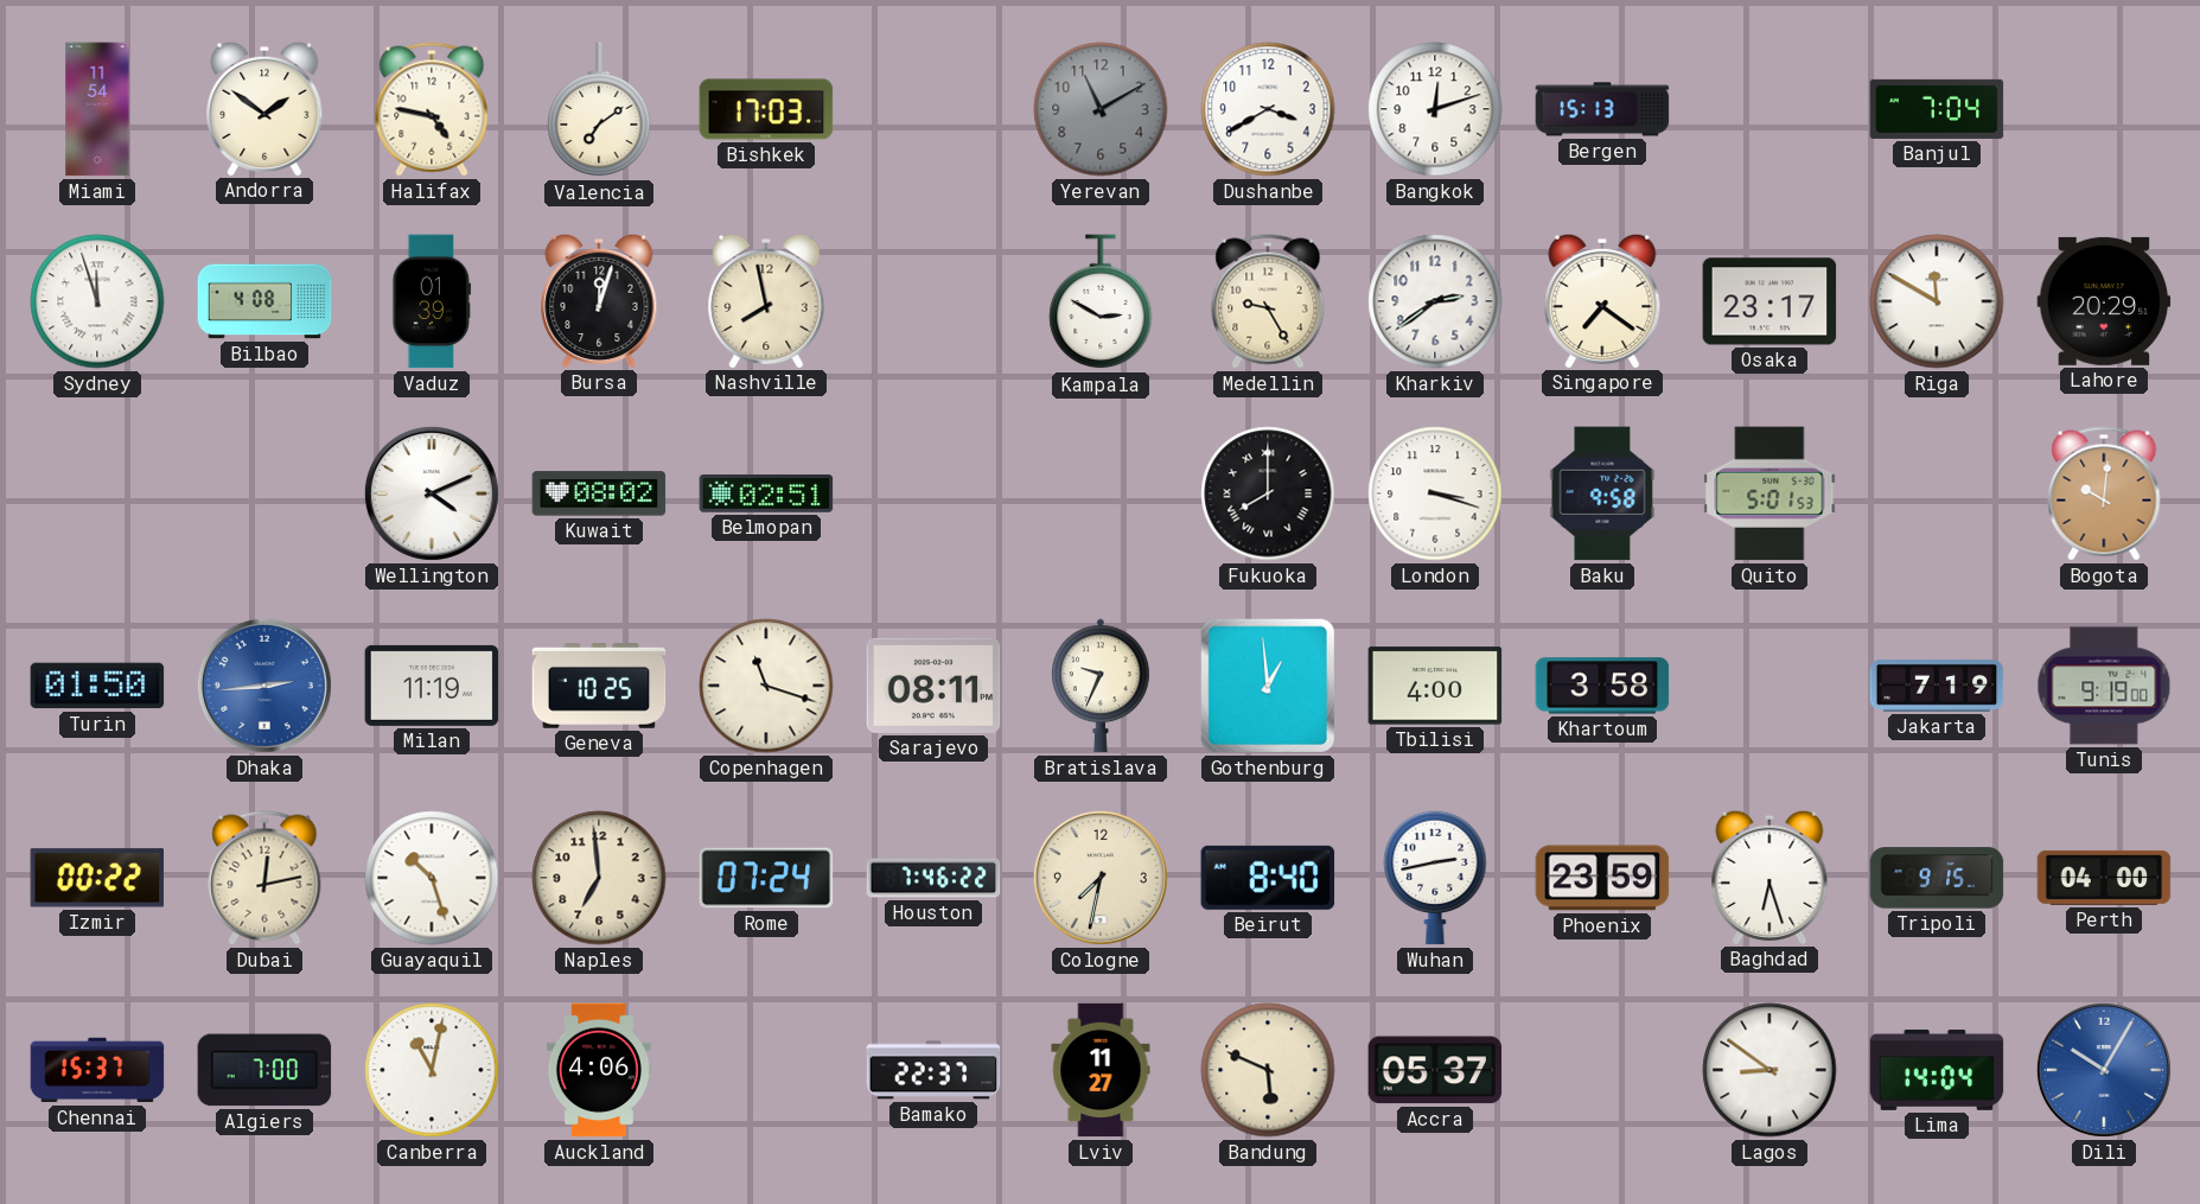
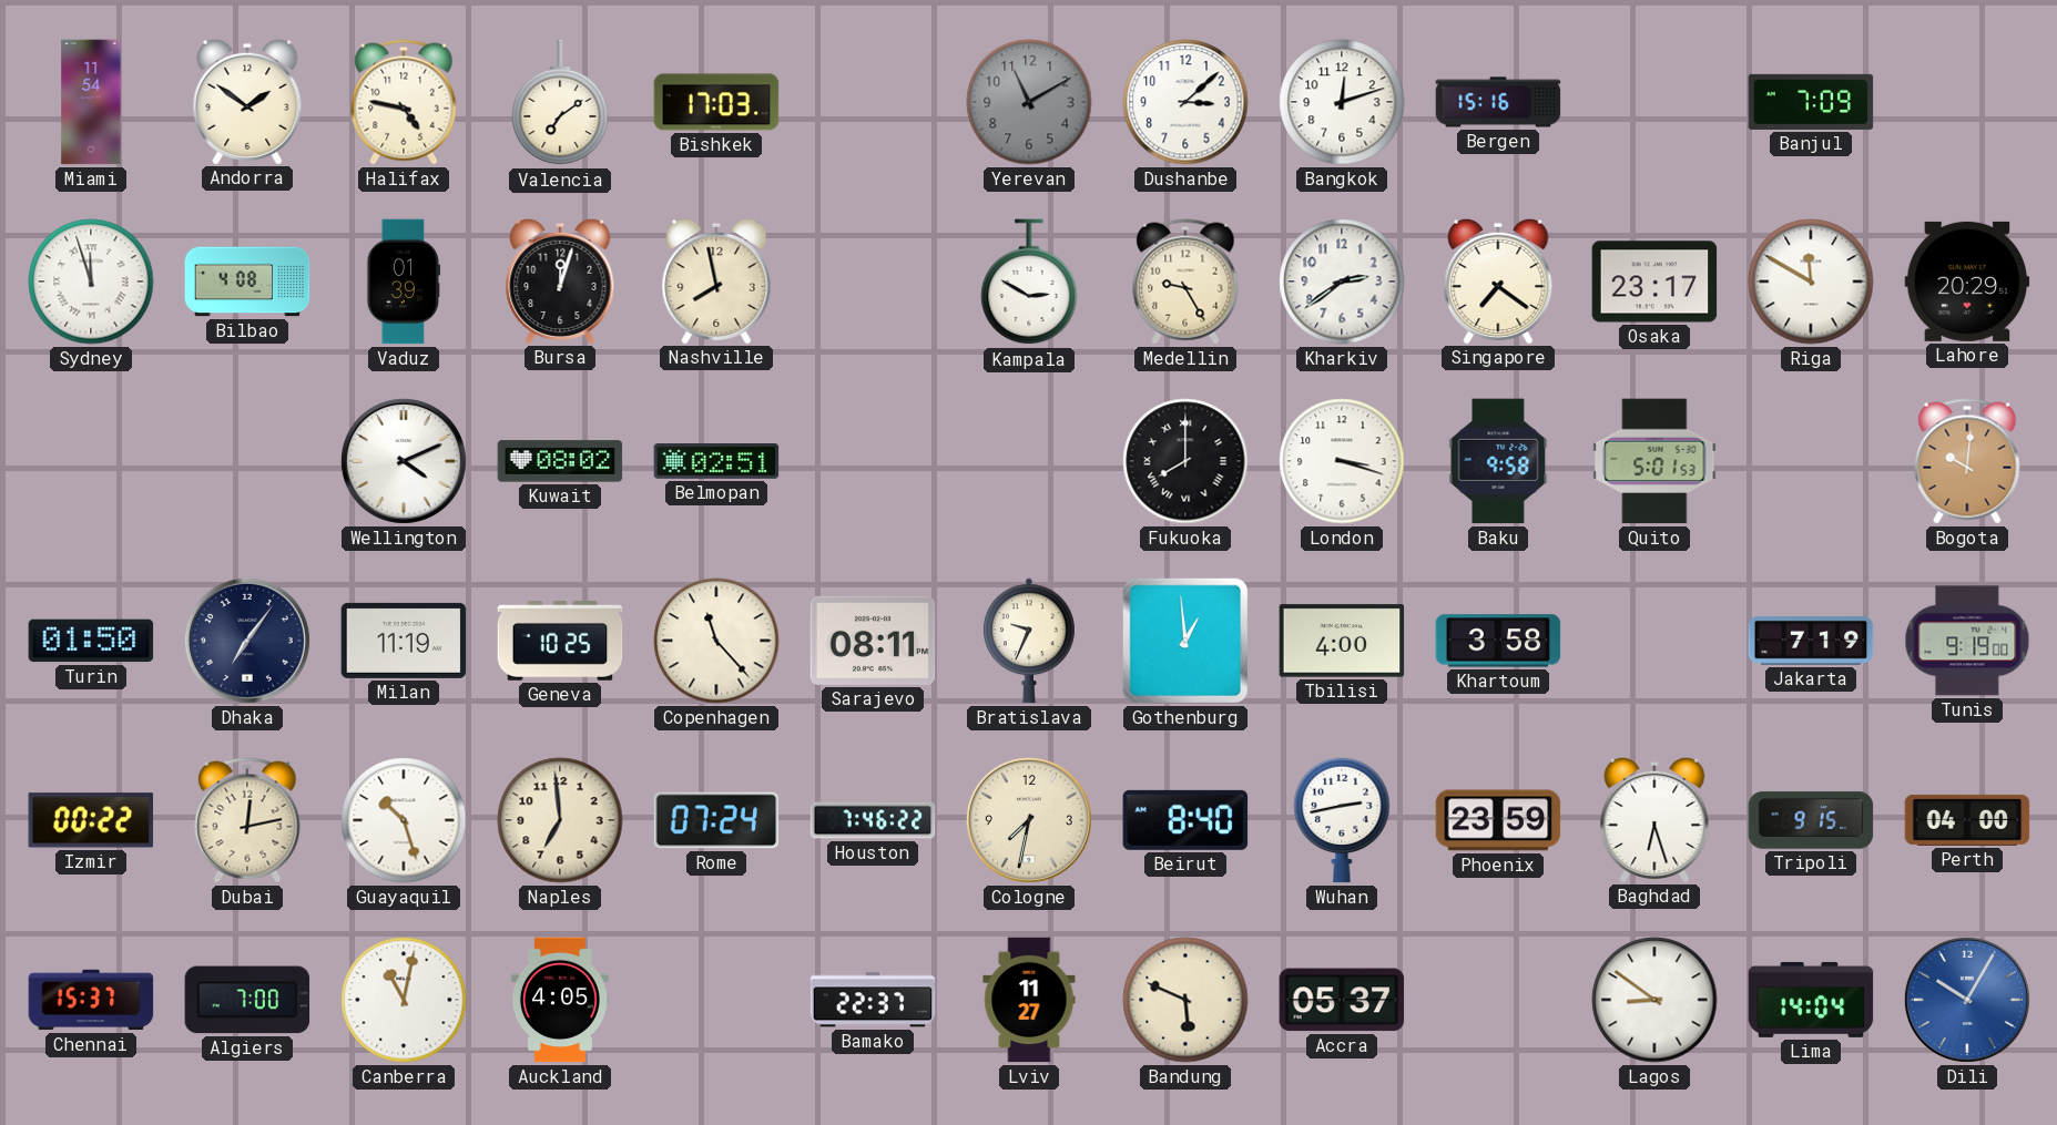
Dushanbe: 3:40 -> 3:08 (1185, 102)
Bergen: 15:13 -> 15:16 (1498, 102)
Banjul: 7:04 -> 7:09 (1811, 102)
Dhaka: 2:44 -> 7:06 (247, 641)
Dhaka dial: blue -> navy (247, 641)
Copenhagen: 11:18 -> 11:23 (716, 641)
Auckland: 4:06 -> 4:05 (560, 1000)
